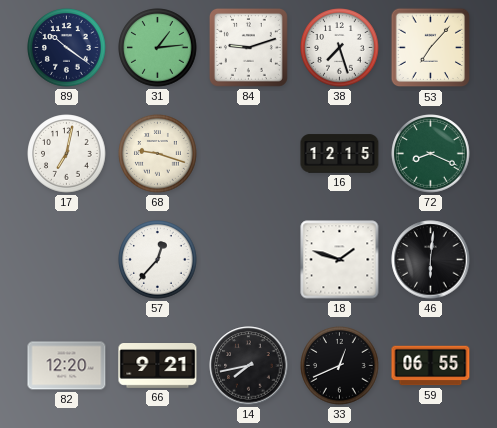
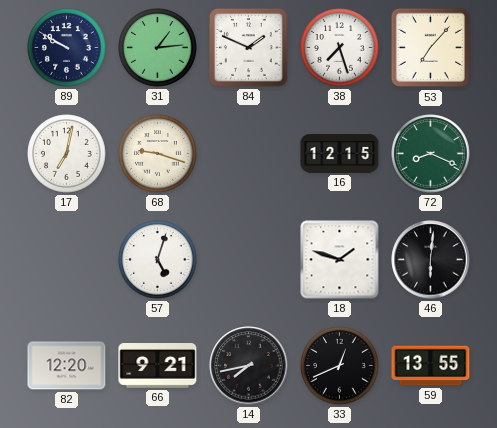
89: 10:21 -> 9:50 (67, 48)
84: 9:12 -> 1:49 (248, 47)
57: 12:37 -> 5:03 (158, 260)
59: 06:55 -> 13:55 (431, 366)
